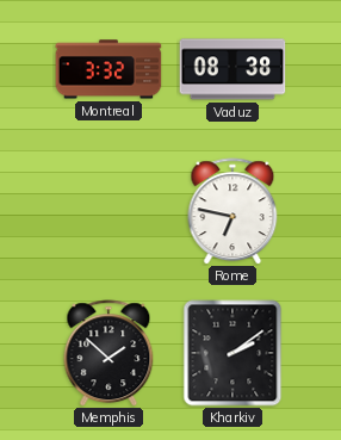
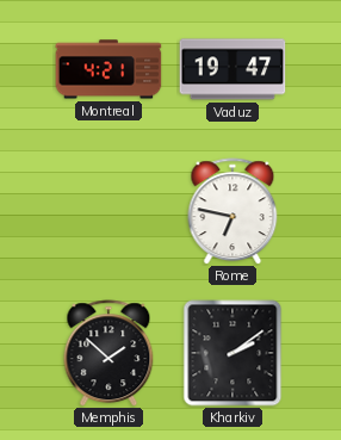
Montreal: 3:32 -> 4:21 (108, 69)
Vaduz: 08:38 -> 19:47 (232, 69)
